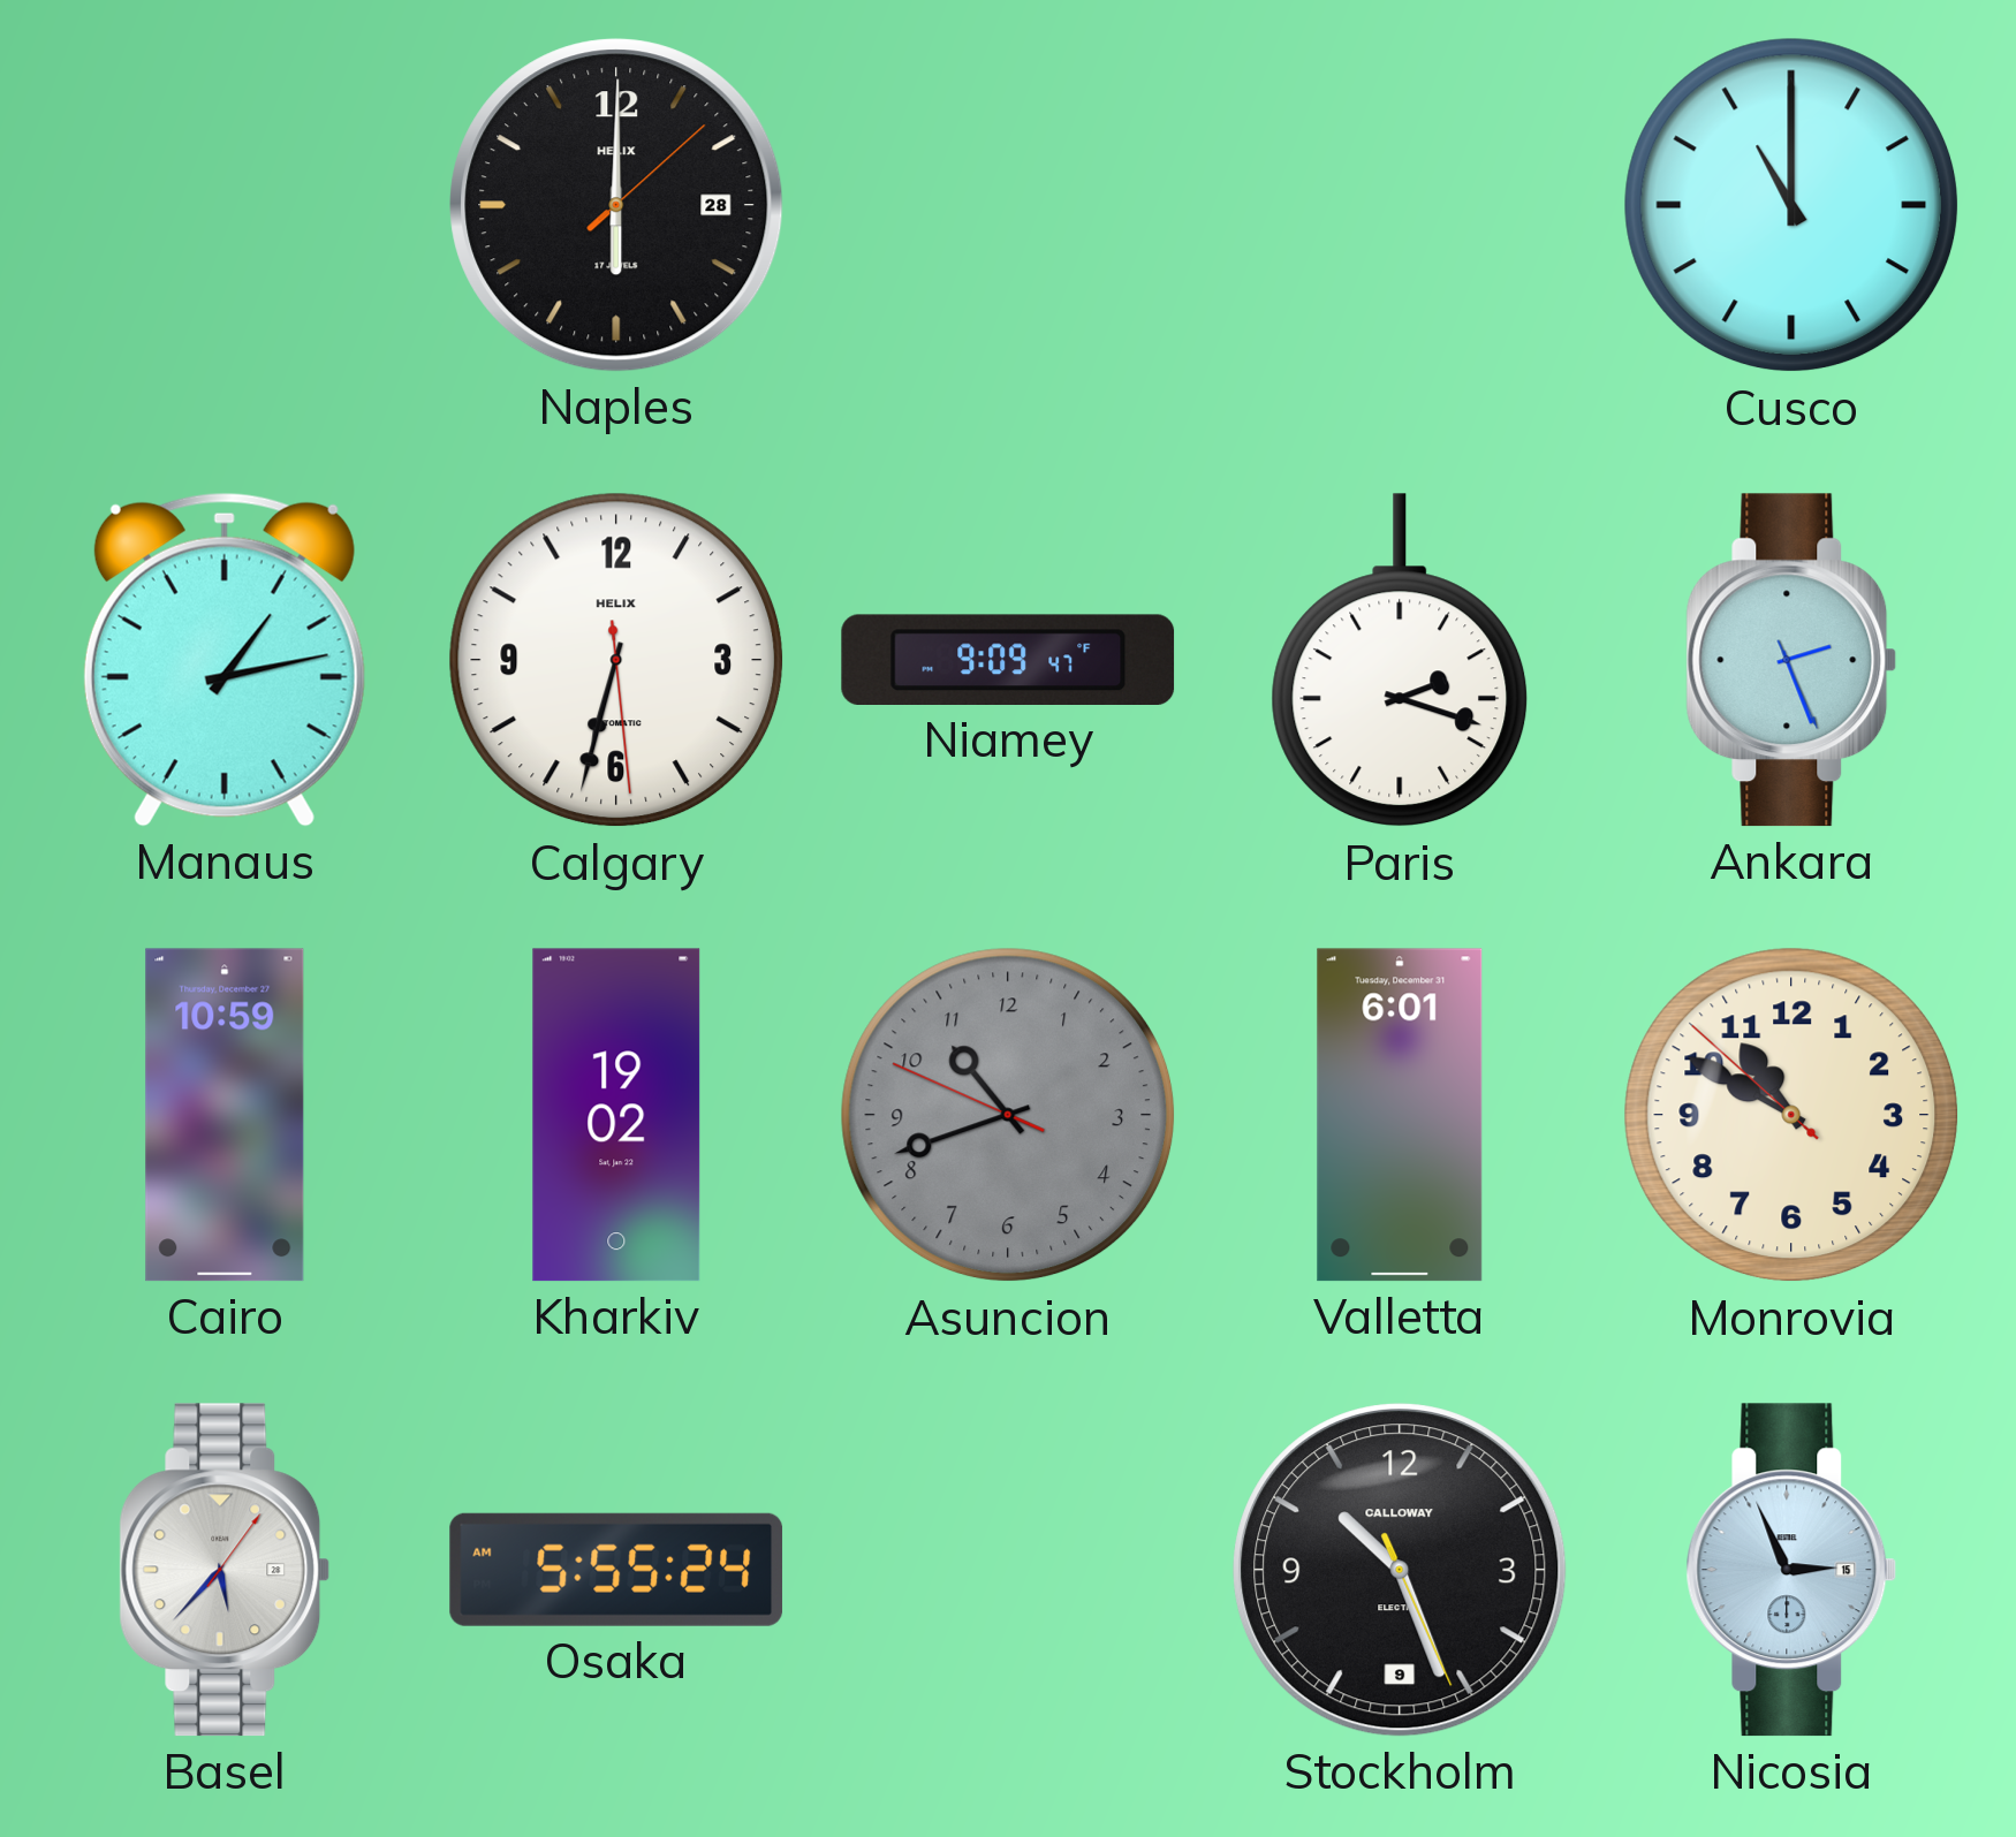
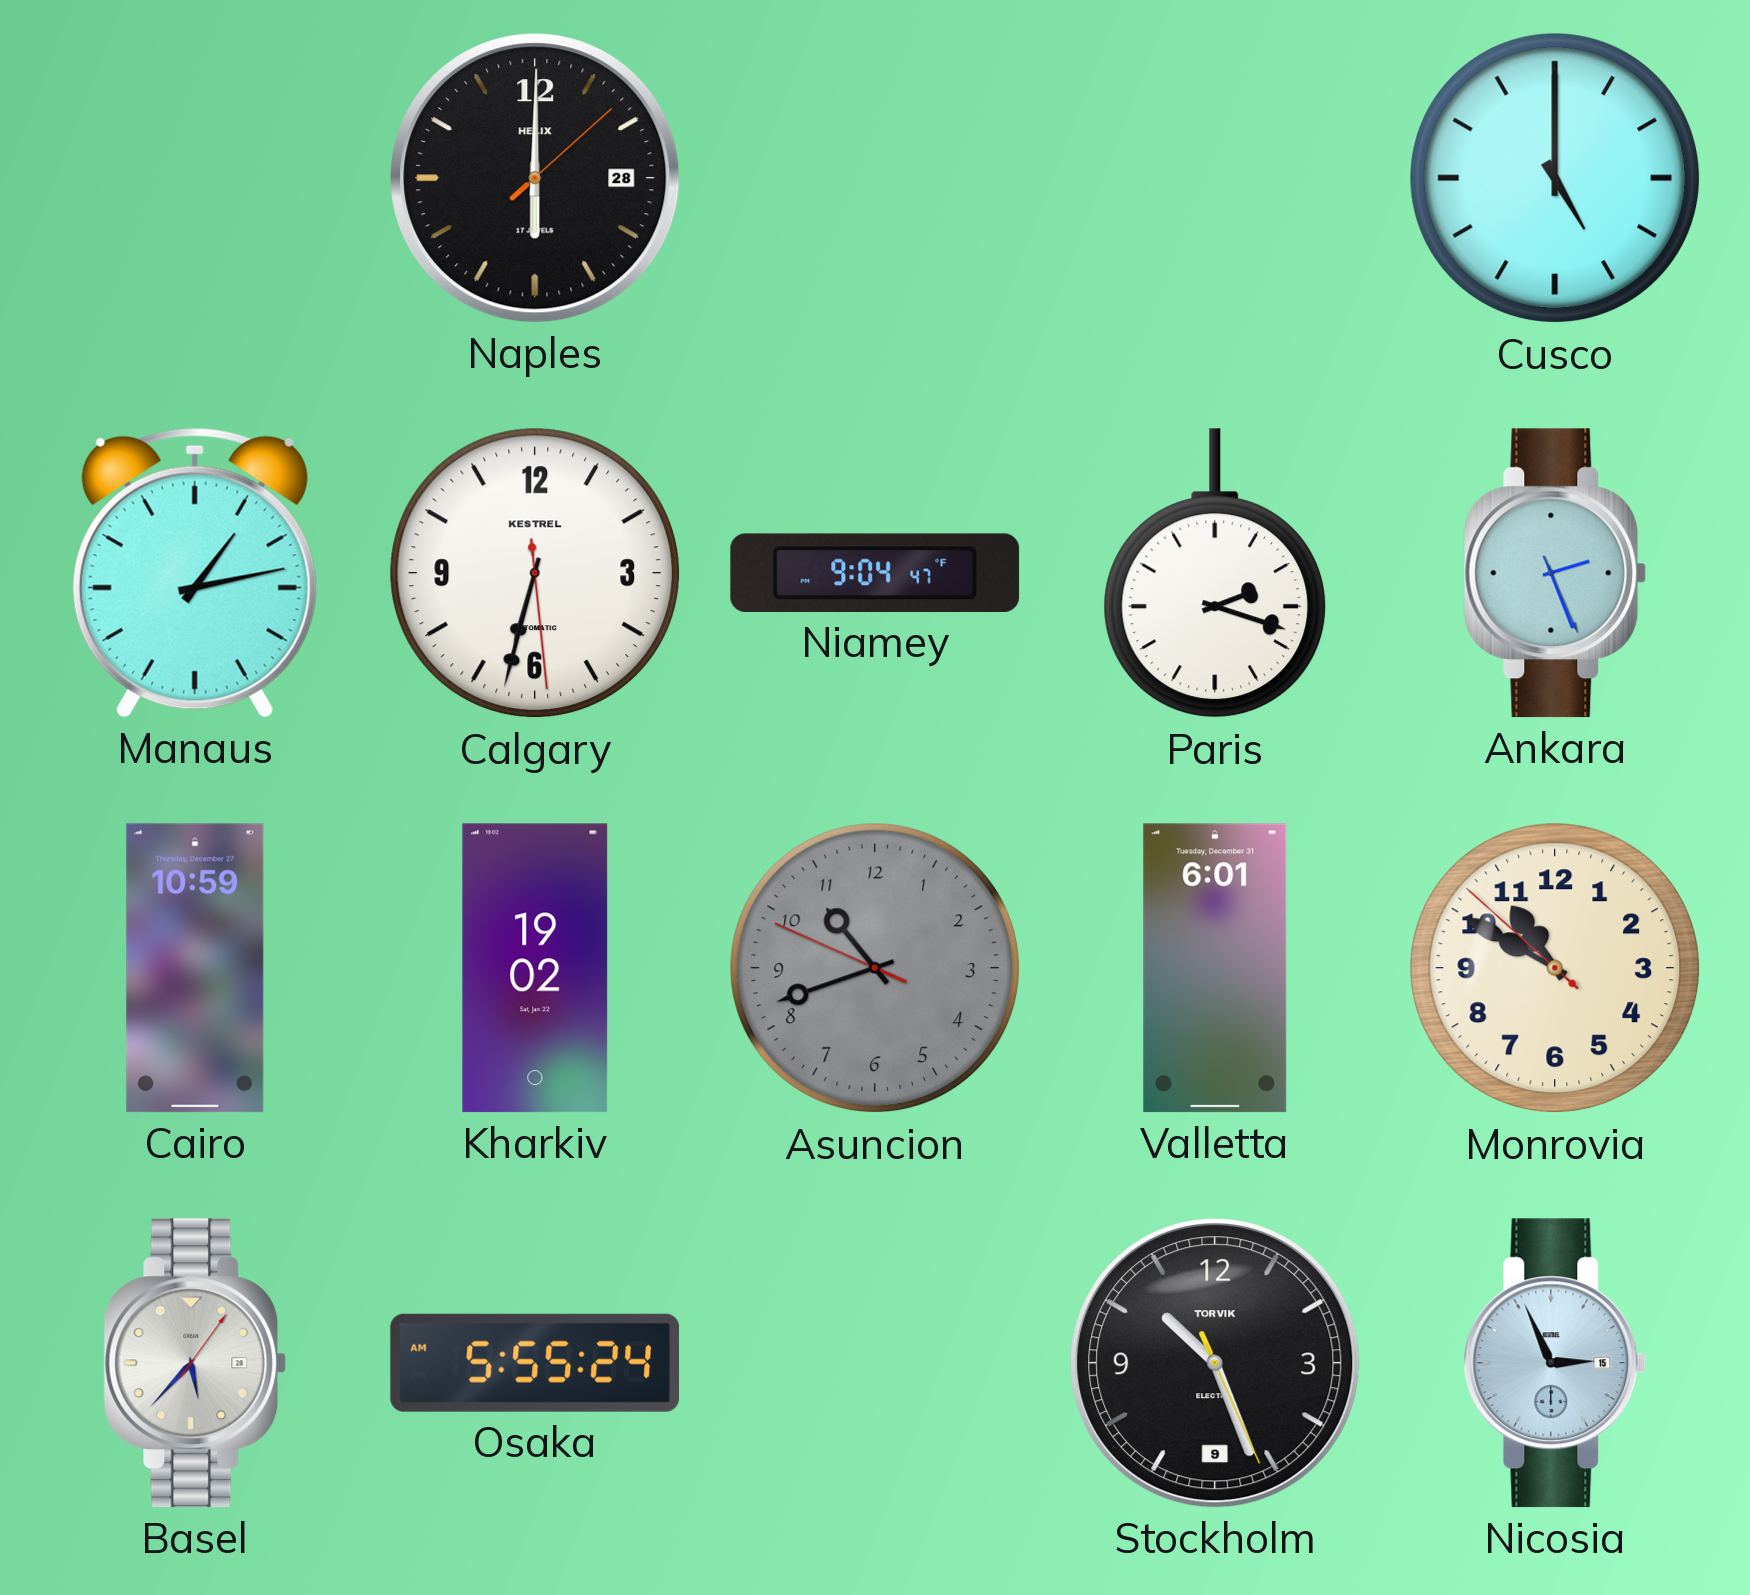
Cusco: 11:00 -> 5:00 (1555, 178)
Calgary brand: HELIX -> KESTREL (535, 573)
Niamey: 9:09 -> 9:04 (875, 573)
Stockholm brand: CALLOWAY -> TORVIK (1215, 1363)
